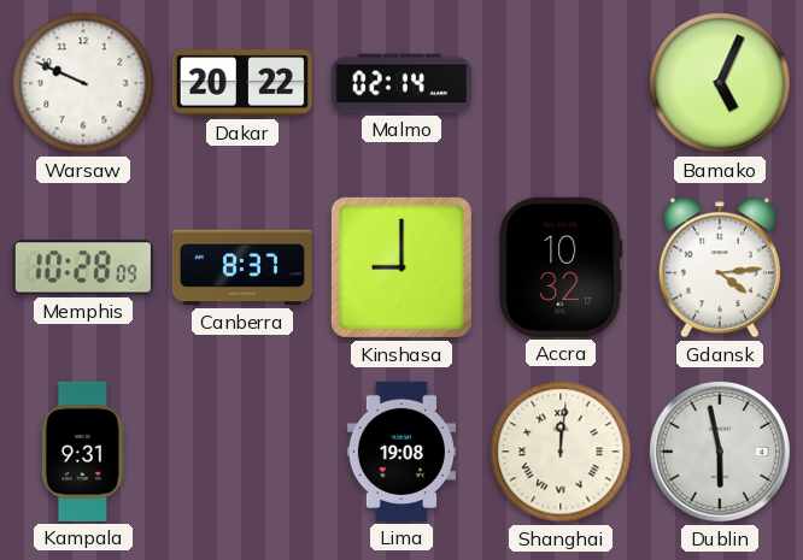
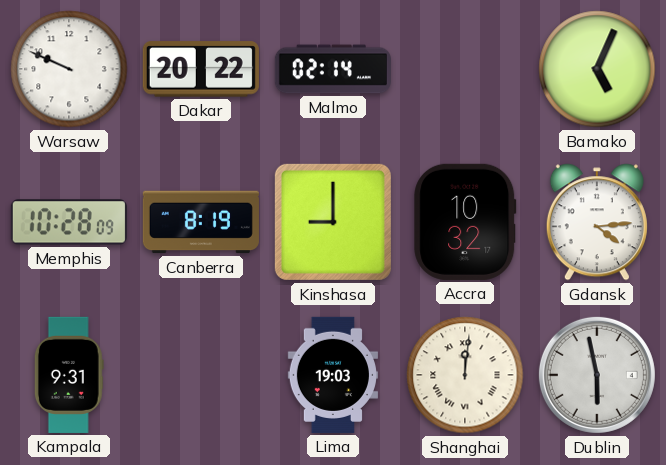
Canberra: 8:37 -> 8:19 (201, 222)
Lima: 19:08 -> 19:03 (333, 375)
